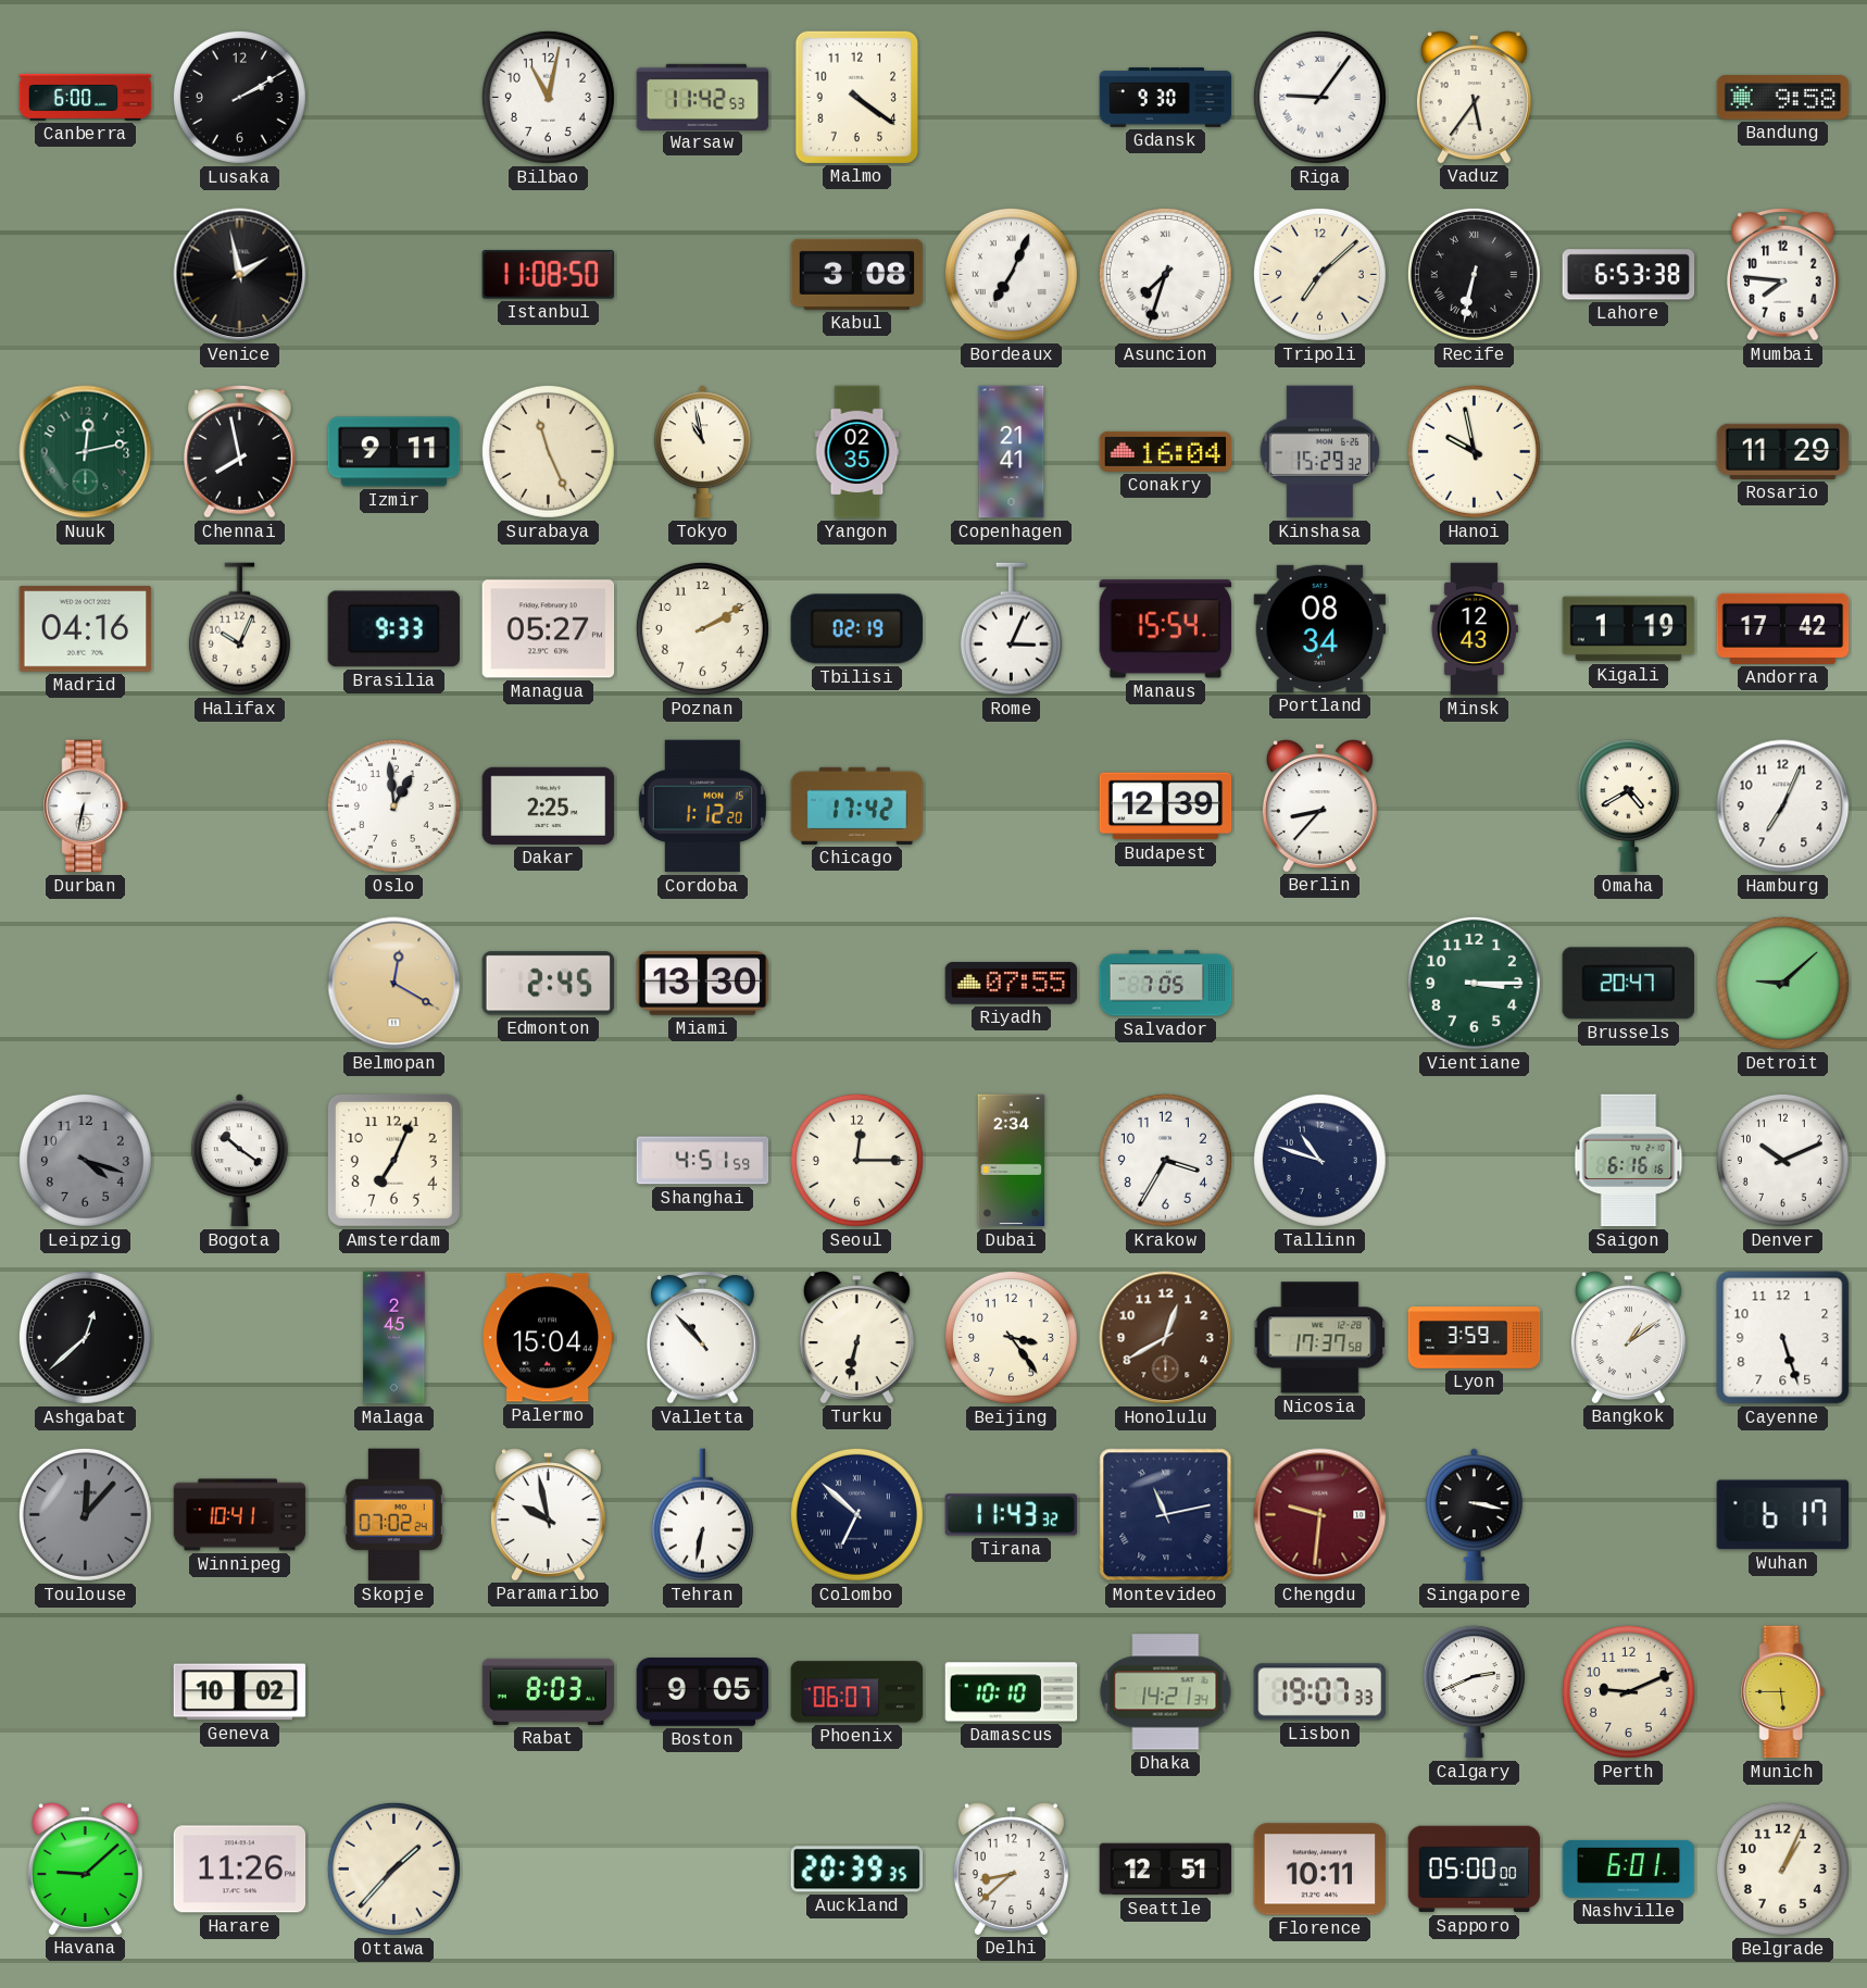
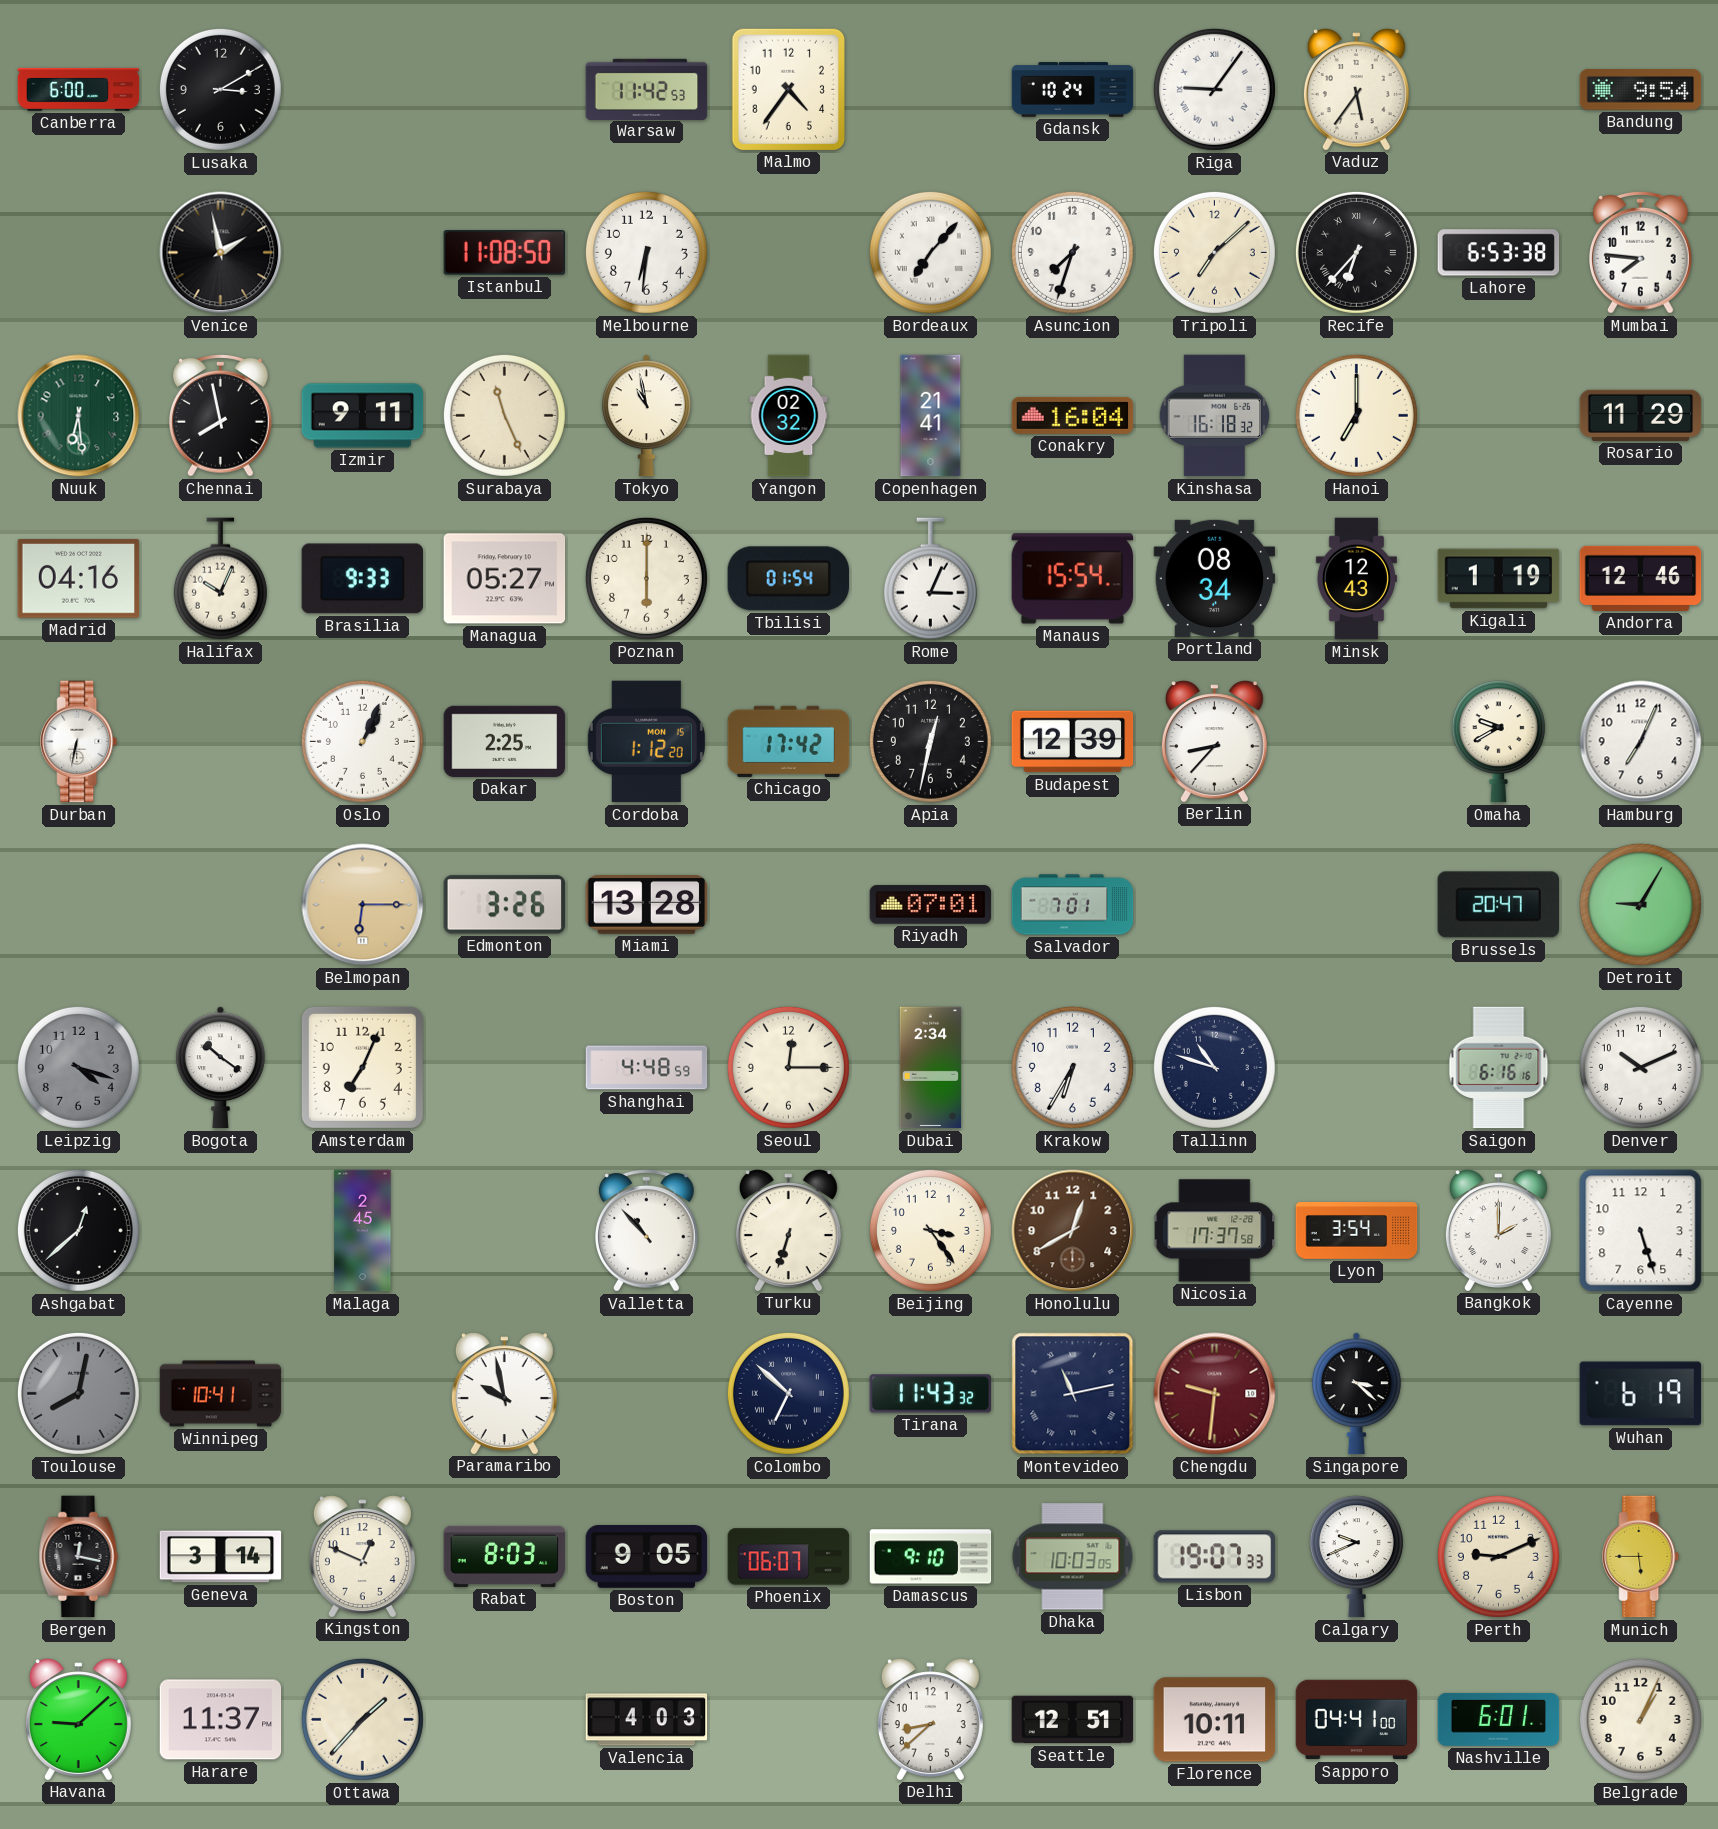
Lusaka: 2:10 -> 3:10 (220, 89)
Bilbao: 11:02 -> none (548, 97)
Malmo: 4:21 -> 4:36 (788, 89)
Gdansk: 9:30 -> 10:24 (1073, 90)
Bandung: 9:58 -> 9:54 (1641, 90)
Melbourne: none -> 6:31 (646, 252)
Kabul: 3:08 -> none (857, 274)
Bordeaux: 7:04 -> 7:07 (930, 252)
Asuncion numerals: Roman -> Arabic (1072, 252)
Recife: 6:32 -> 6:37 (1356, 252)
Nuuk: 12:13 -> 6:29 (79, 416)
Yangon: 02:35 -> 02:32 (789, 416)
Kinshasa: 15:29 -> 16:18 (1215, 416)
Hanoi: 9:58 -> 7:00 (1356, 415)
Poznan: 2:10 -> 6:00 (646, 578)
Tbilisi: 02:19 -> 01:54 (788, 579)
Andorra: 17:42 -> 12:46 (1641, 578)
Oslo: 12:59 -> 1:04 (362, 741)
Apia: none -> 12:32 (930, 741)
Omaha: 4:40 -> 9:40 (1498, 742)
Belmopan: 12:20 -> 6:15 (363, 905)
Edmonton: 2:45 -> 3:26 (505, 905)
Miami: 13:30 -> 13:28 (647, 904)
Riyadh: 07:55 -> 07:01 (931, 905)
Salvador: 7:05 -> 7:01 (1073, 905)
Vientiane: 3:15 -> none (1474, 983)
Detroit: 9:08 -> 9:05 (1640, 904)
Shanghai: 4:51 -> 4:48 (647, 1068)
Krakow: 3:35 -> 6:35 (1072, 1067)
Palermo: 15:04 -> none (549, 1338)
Turku: 6:32 -> 6:33 (788, 1230)
Lyon: 3:59 -> 3:54 (1357, 1231)
Bangkok: 1:09 -> 2:00 (1498, 1230)
Toulouse: 12:07 -> 8:02 (78, 1393)
Skopje: 07:02 -> none (393, 1515)
Tehran: 6:32 -> none (702, 1515)
Singapore: 3:17 -> 3:22 (1356, 1394)
Wuhan: 6:17 -> 6:19 (1641, 1394)
Bergen: none -> 12:17 (79, 1557)
Geneva: 10:02 -> 3:14 (221, 1557)
Kingston: none -> 12:49 (362, 1556)
Damascus: 10:10 -> 9:10 (931, 1557)
Dhaka: 14:21 -> 10:03 (1073, 1557)
Calgary: 2:41 -> 9:41 (1356, 1557)
Harare: 11:26 -> 11:37 (221, 1720)
Valencia: none -> 4:03 (647, 1720)
Auckland: 20:39 -> none (857, 1870)
Sapporo: 05:00 -> 04:41 (1357, 1720)
